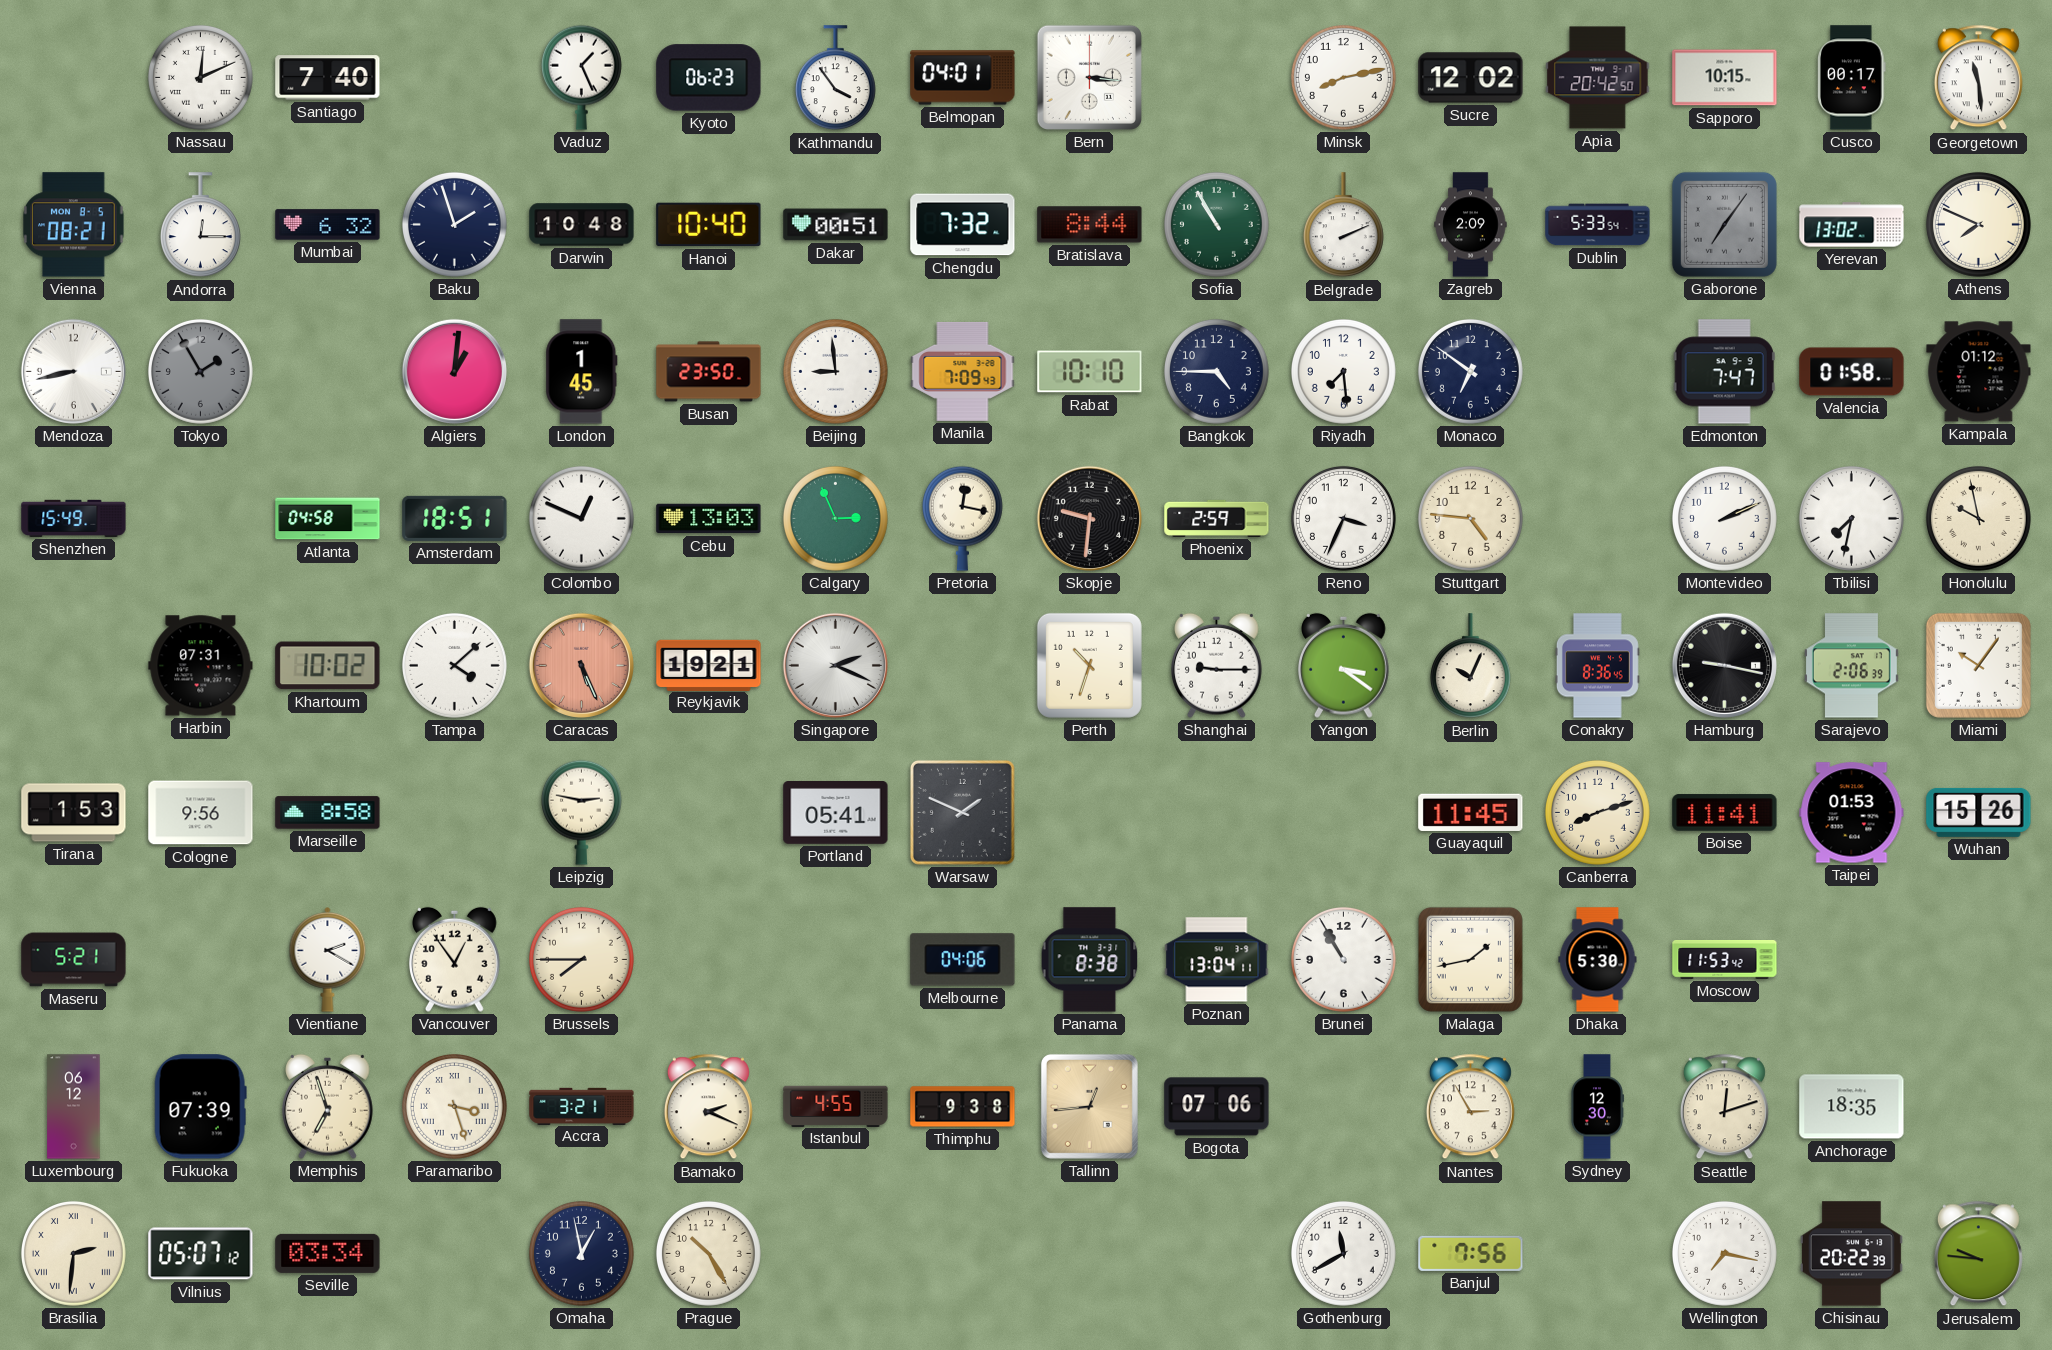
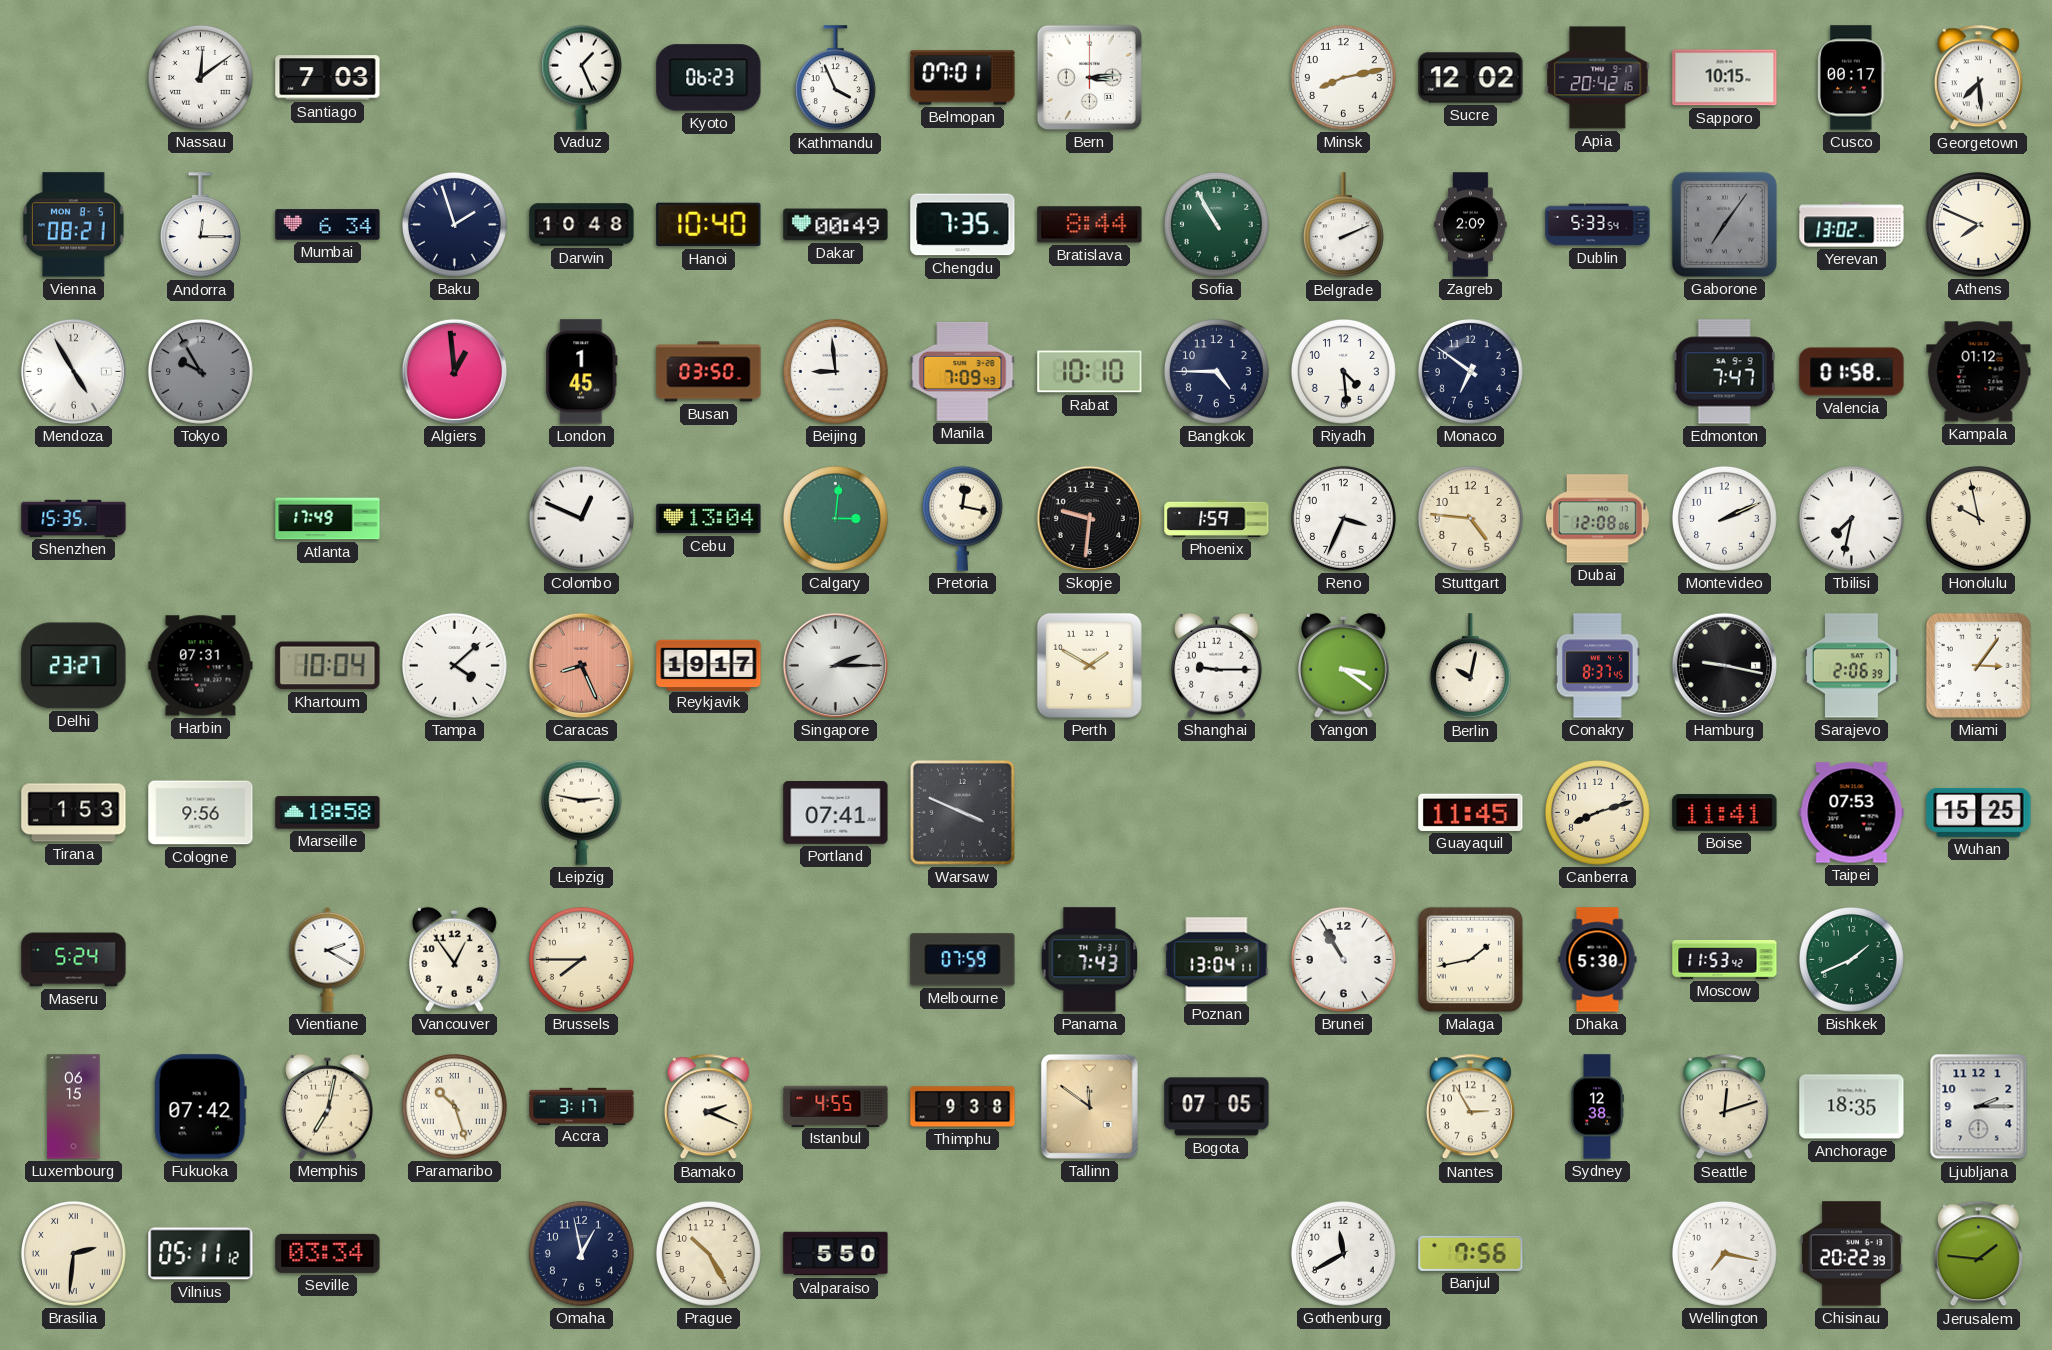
Nassau: 12:11 -> 12:09 (201, 78)
Santiago: 7:40 -> 7:03 (328, 78)
Kathmandu: 3:54 -> 3:56 (835, 78)
Belmopan: 04:01 -> 07:01 (963, 78)
Bern: 3:16 -> 3:14 (1089, 77)
Apia: 20:42:50 -> 20:42:16 (1598, 78)
Georgetown: 11:29 -> 7:29 (1978, 78)
Mumbai: 6:32 -> 6:34 (328, 225)
Dakar: 00:51 -> 00:49 (836, 225)
Chengdu: 7:32 -> 7:35 (963, 225)
Mendoza: 8:43 -> 4:55 (73, 371)
Tokyo: 1:55 -> 9:55 (201, 372)
Algiers: 1:01 -> 12:59 (454, 371)
Busan: 23:50 -> 03:50 (709, 372)
Riyadh: 7:29 -> 4:29 (1344, 372)
Shenzhen: 15:49 -> 15:35 (74, 518)
Atlanta: 04:58 -> 17:49 (328, 519)
Amsterdam: 18:51 -> none (455, 518)
Cebu: 13:03 -> 13:04 (709, 519)
Calgary: 2:56 -> 3:01 (836, 519)
Phoenix: 2:59 -> 1:59 (1217, 518)
Dubai: none -> 12:08 (1597, 519)
Delhi: none -> 23:27 (74, 666)
Khartoum: 10:02 -> 10:04 (328, 666)
Caracas: 5:26 -> 8:26 (581, 665)
Reykjavik: 19:21 -> 19:17 (709, 665)
Singapore: 2:19 -> 2:15 (835, 665)
Perth: 10:33 -> 1:50 (1089, 665)
Berlin: 10:04 -> 10:02 (1470, 666)
Conakry: 8:36 -> 8:37 (1597, 666)
Miami: 10:06 -> 3:06 (1978, 665)
Marseille: 8:58 -> 18:58 (328, 813)
Portland: 05:41 -> 07:41 (836, 813)
Warsaw: 1:49 -> 3:49 (962, 812)
Taipei: 01:53 -> 07:53 (1852, 813)
Wuhan: 15:26 -> 15:25 (1979, 812)
Maseru: 5:21 -> 5:24 (74, 960)
Melbourne: 04:06 -> 07:59 (963, 960)
Panama: 8:38 -> 7:43 (1090, 960)
Bishkek: none -> 1:41 (1852, 960)
Luxembourg: 06:12 -> 06:15 (74, 1107)
Fukuoka: 07:39 -> 07:42 (200, 1107)
Memphis: 6:57 -> 7:02 (328, 1106)
Paramaribo: 3:27 -> 10:27 (455, 1107)
Accra: 3:21 -> 3:17 (582, 1106)
Tallinn: 12:44 -> 11:51 (1089, 1106)
Bogota: 07:06 -> 07:05 (1217, 1107)
Sydney: 12:30 -> 12:38 (1596, 1107)
Ljubljana: none -> 2:15 (1979, 1107)
Vilnius: 05:07 -> 05:11 (201, 1254)
Valparaiso: none -> 5:50 (836, 1254)
Jerusalem: 9:46 -> 1:46 (1978, 1254)
